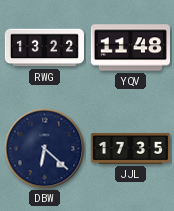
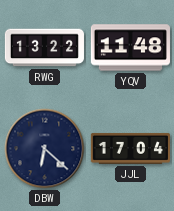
JJL: 17:35 -> 17:04 (130, 148)
